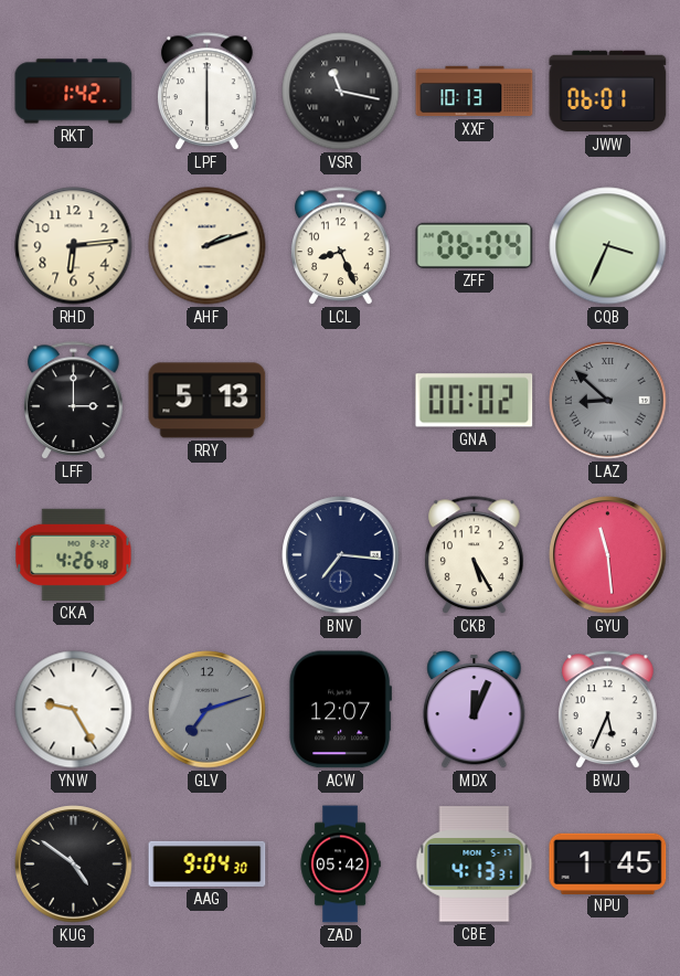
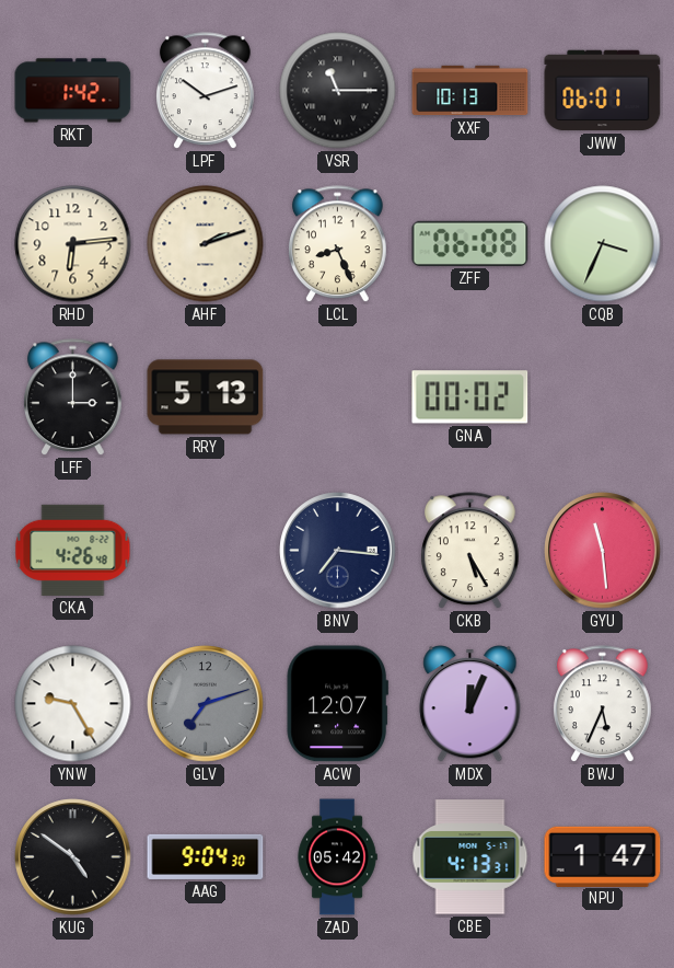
LPF: 6:00 -> 10:12 (206, 91)
VSR: 11:17 -> 11:15 (338, 91)
ZFF: 06:04 -> 06:08 (470, 243)
LAZ: 8:52 -> none (608, 401)
NPU: 1:45 -> 1:47 (603, 856)
